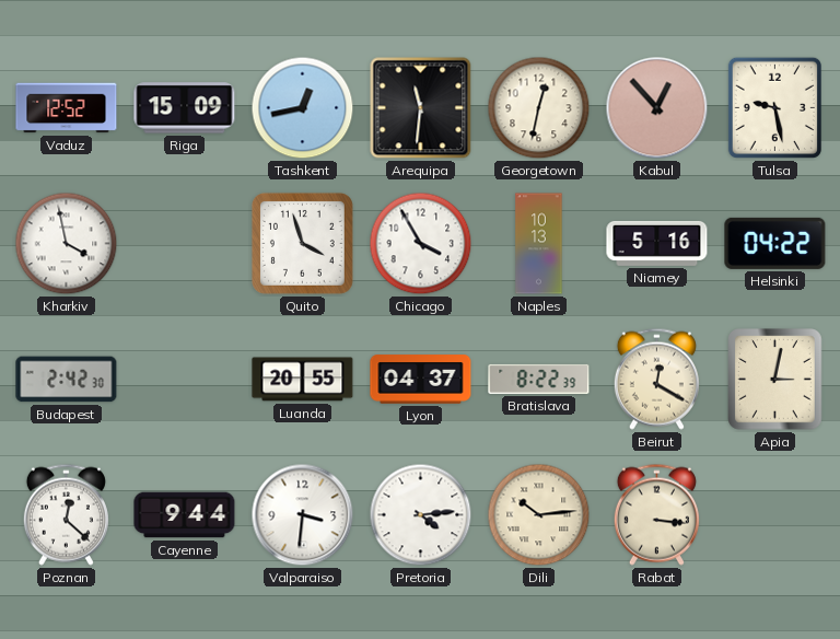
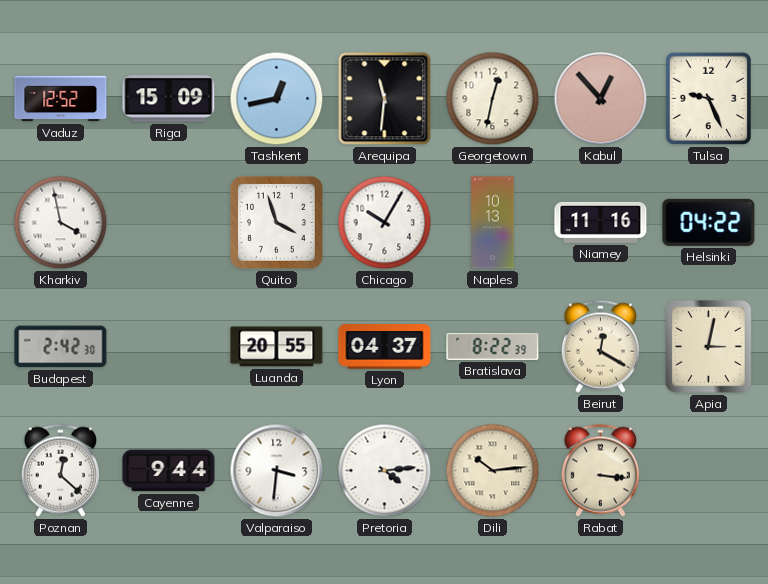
Tulsa: 9:28 -> 9:26 (708, 98)
Chicago: 3:55 -> 10:05 (385, 223)
Niamey: 5:16 -> 11:16 (601, 222)
